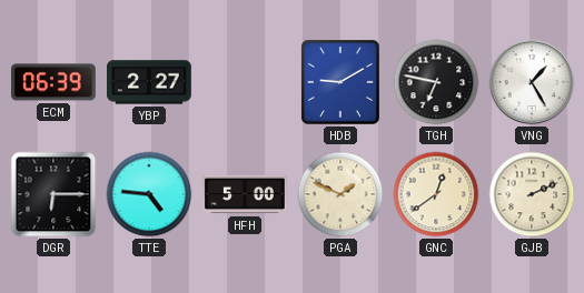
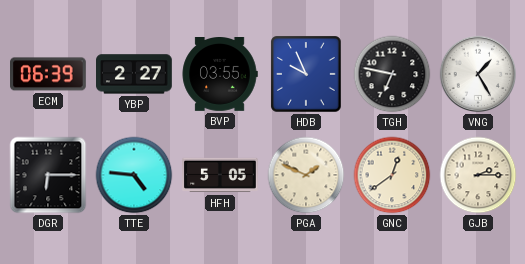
BVP: none -> 03:55 (220, 75)
HDB: 9:10 -> 9:56 (307, 74)
HFH: 5:00 -> 5:05 (221, 175)
GJB: 2:11 -> 2:15 (478, 175)
